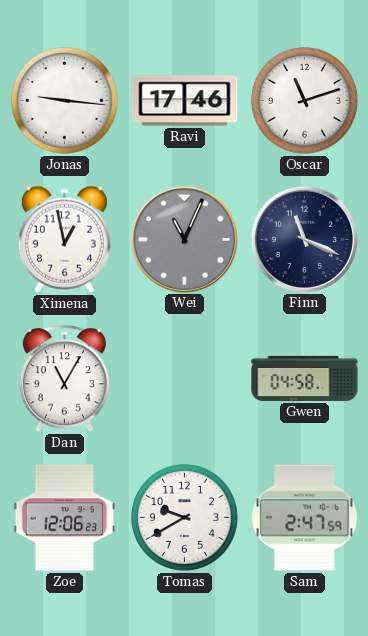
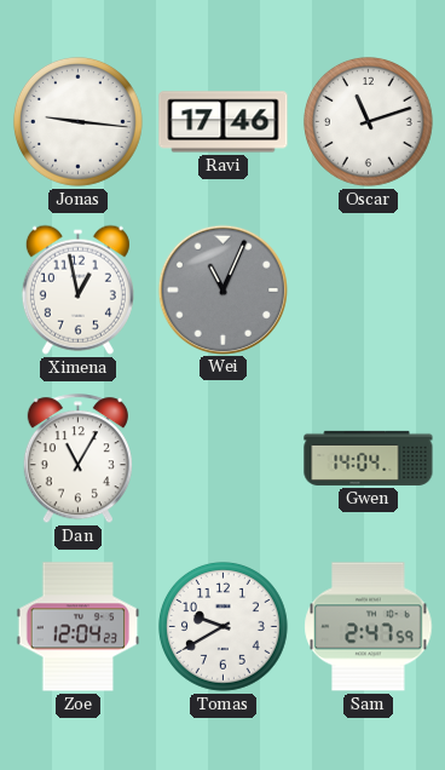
Finn: 11:19 -> none (304, 239)
Gwen: 04:58 -> 14:04 (369, 458)
Zoe: 12:06 -> 12:04 (79, 627)
